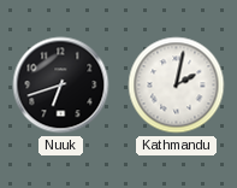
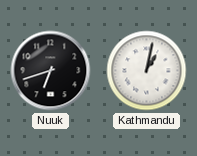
Kathmandu: 2:02 -> 1:02 (147, 71)
